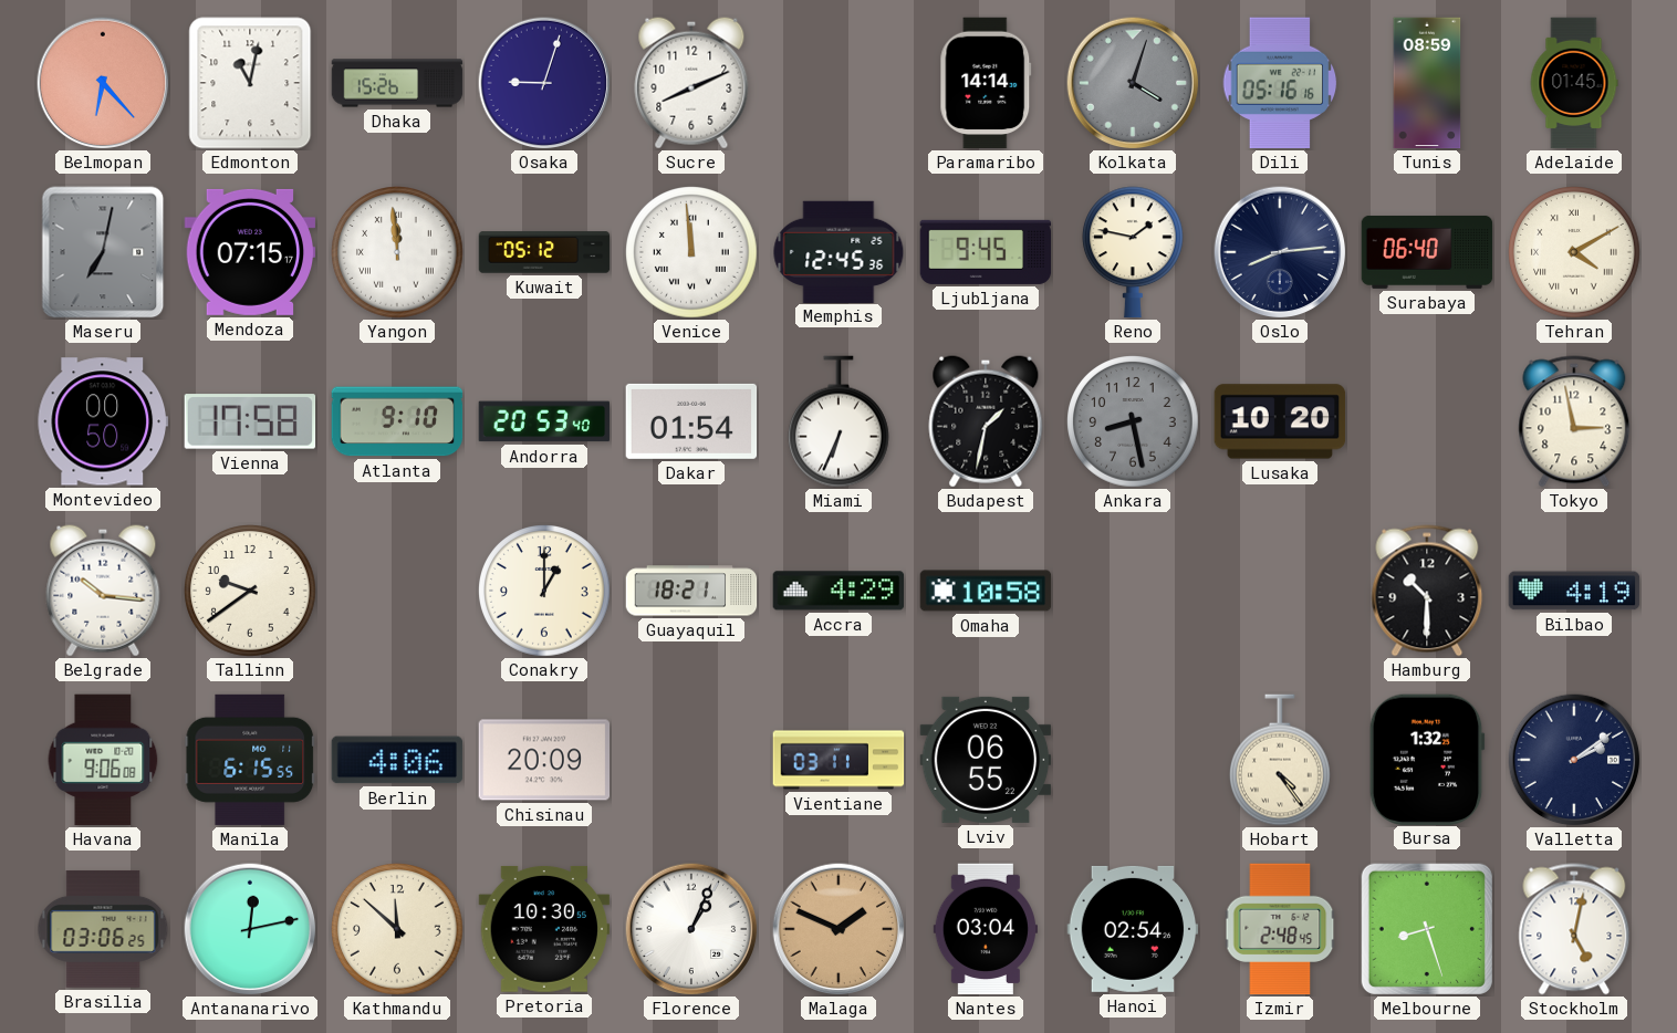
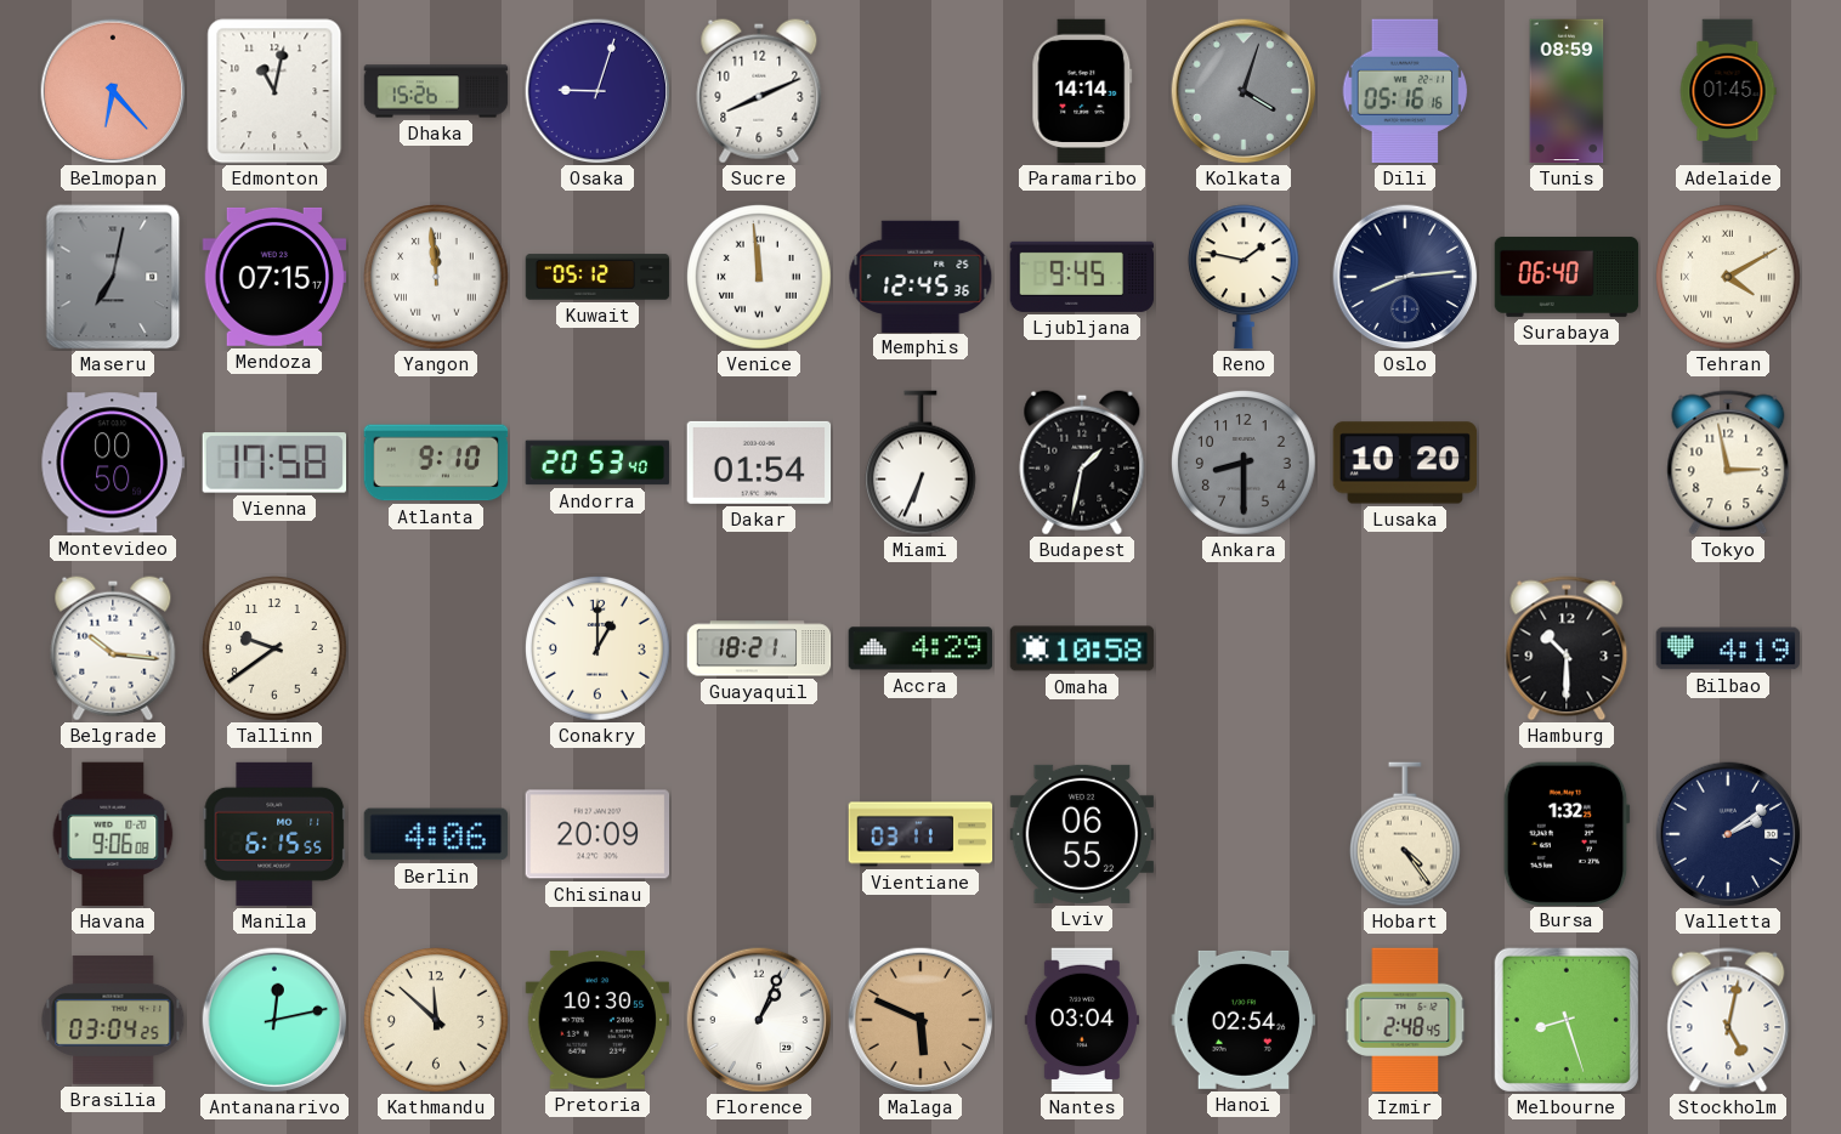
Ankara: 8:28 -> 8:30 (1244, 463)
Brasilia: 03:06 -> 03:04 (113, 1020)
Malaga: 1:49 -> 5:49 (921, 1020)
